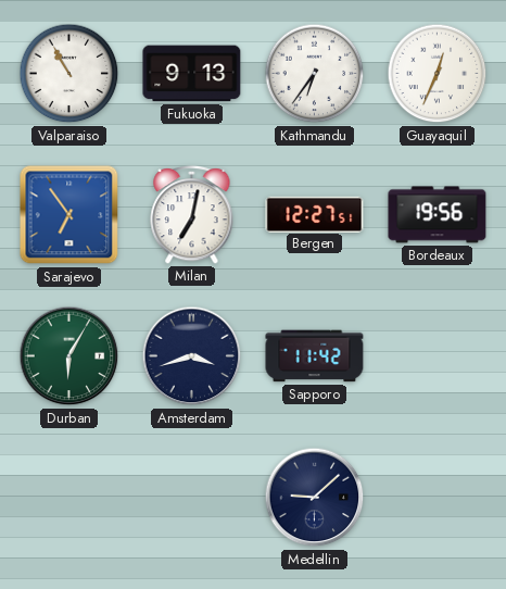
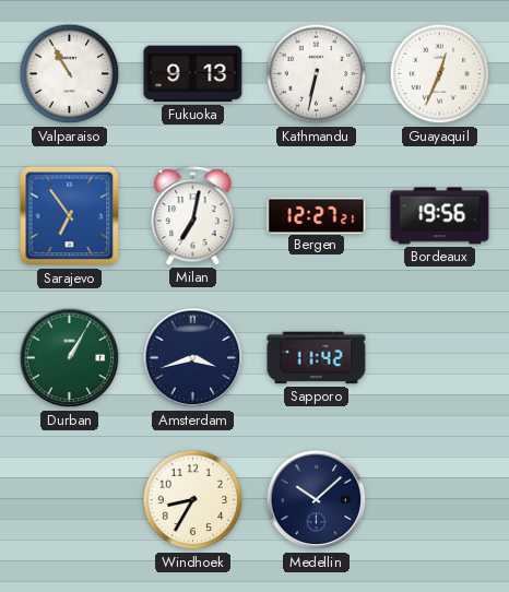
Kathmandu: 6:36 -> 6:32 (317, 74)
Bergen: 12:27:51 -> 12:27:21 (317, 215)
Durban: 6:05 -> 1:05 (70, 358)
Windhoek: none -> 8:35 (193, 500)
Medellin: 9:08 -> 10:08 (317, 500)
